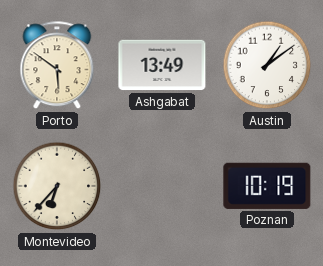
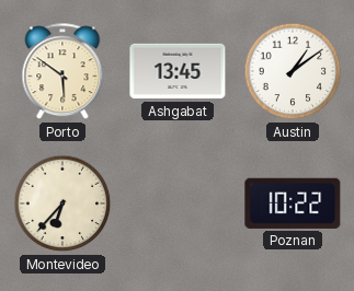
Ashgabat: 13:49 -> 13:45 (178, 71)
Poznan: 10:19 -> 10:22 (293, 203)
